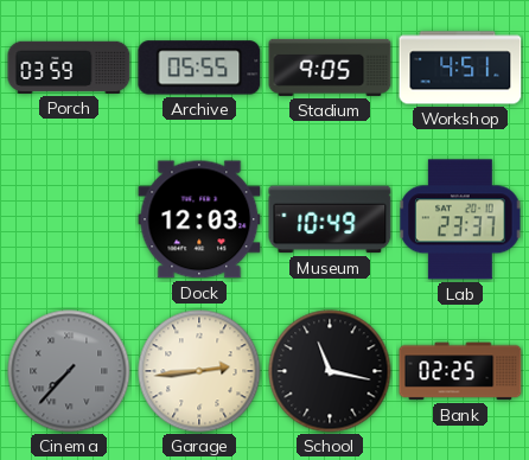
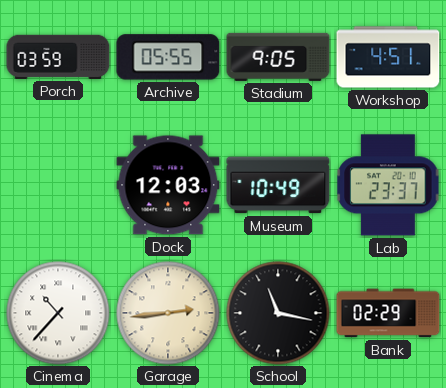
Cinema: 7:37 -> 10:37 (58, 313)
Cinema dial: grey -> white (58, 313)
Bank: 02:25 -> 02:29 (388, 313)
